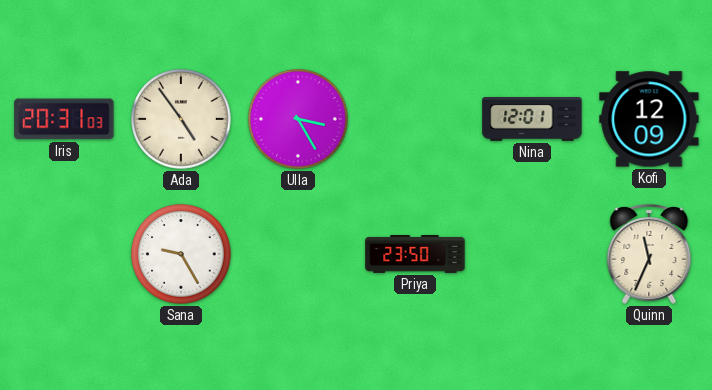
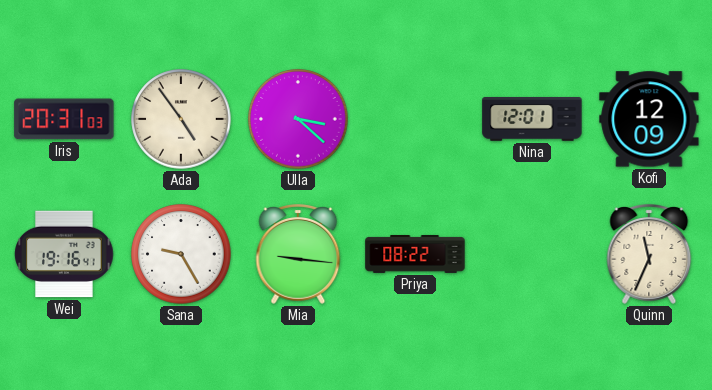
Ulla: 3:25 -> 3:22 (298, 119)
Wei: none -> 19:16 (64, 254)
Mia: none -> 9:16 (298, 254)
Priya: 23:50 -> 08:22 (415, 255)
